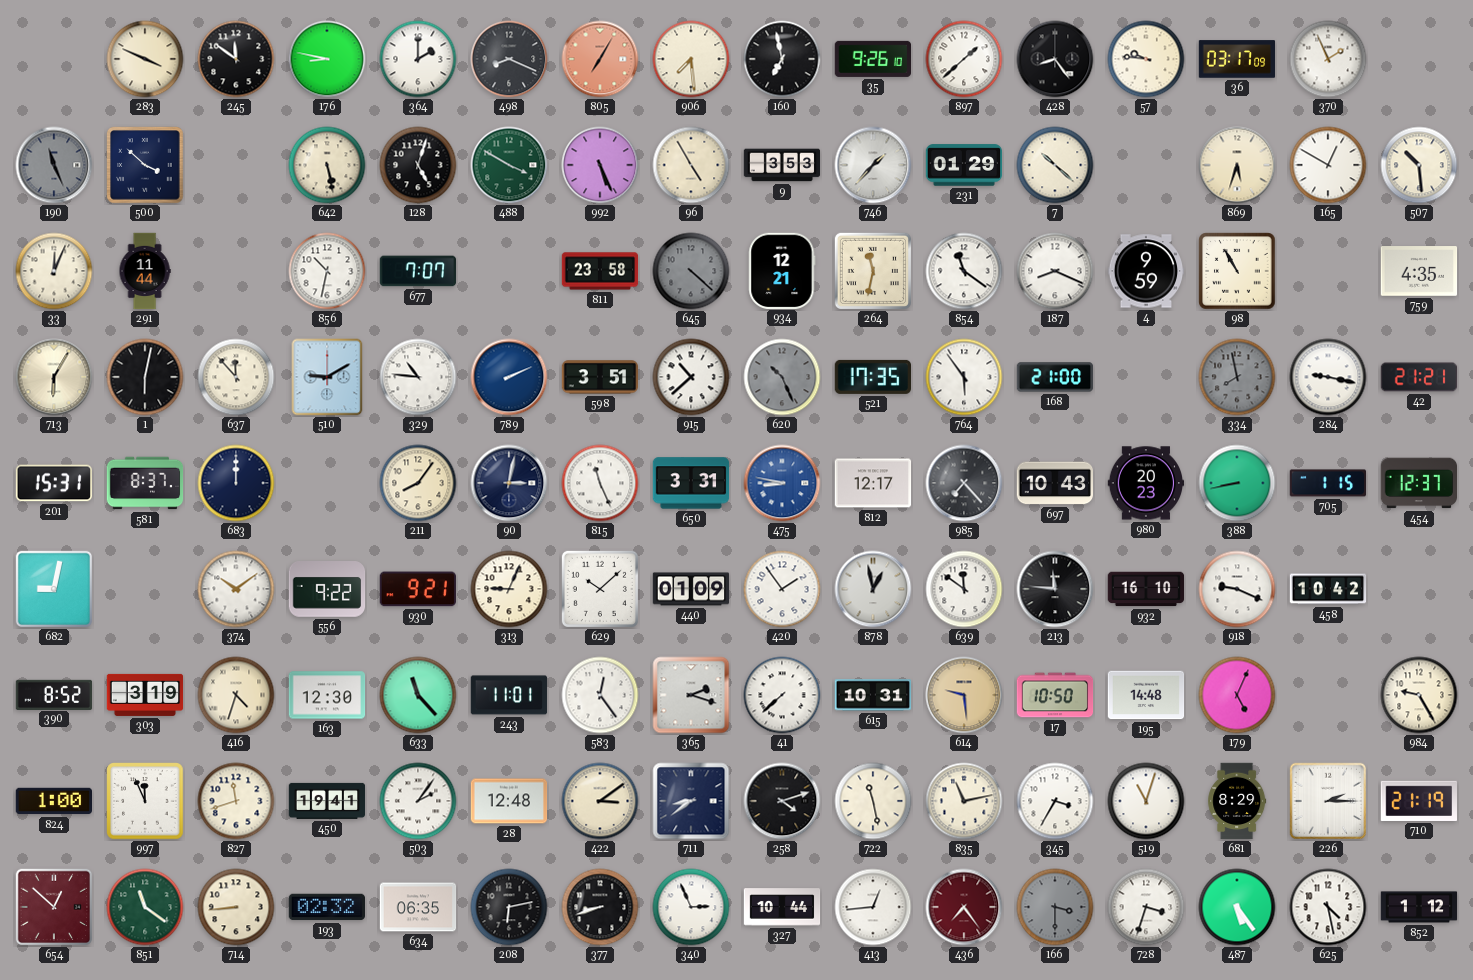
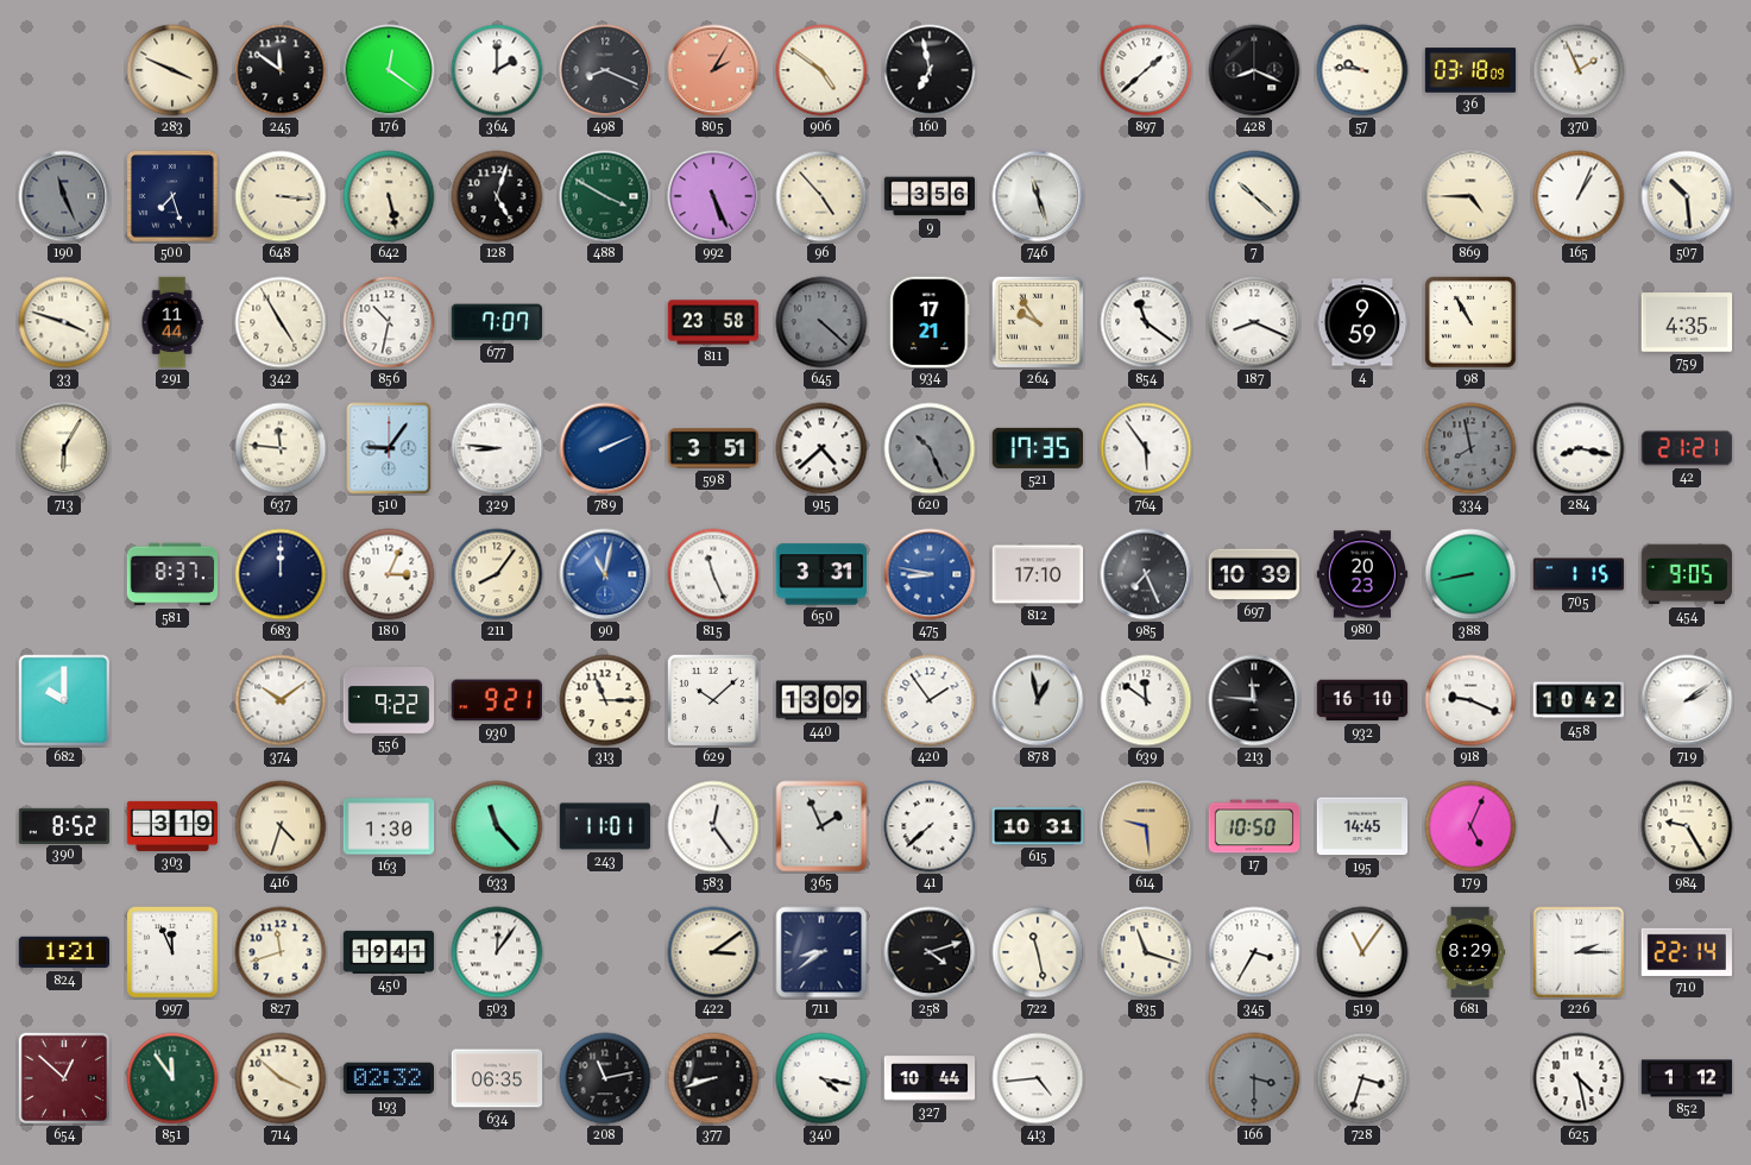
176: 8:47 -> 12:21 (389, 70)
805: 7:05 -> 2:05 (713, 70)
906: 7:29 -> 4:51 (821, 70)
35: 9:26 -> none (872, 59)
428: 8:24 -> 8:19 (1254, 70)
36: 03:17 -> 03:18 (1470, 70)
500: 3:52 -> 7:27 (172, 196)
648: none -> 3:16 (281, 196)
96: 4:55 -> 4:53 (821, 196)
9: 3:53 -> 3:56 (930, 196)
746: 1:37 -> 11:27 (1038, 196)
231: 01:29 -> none (964, 165)
869: 5:33 -> 4:45 (1470, 196)
165: 12:50 -> 1:04 (1579, 196)
33: 12:04 -> 3:48 (64, 322)
342: none -> 4:55 (281, 322)
934: 12:21 -> 17:21 (930, 321)
264: 11:32 -> 9:54 (1038, 322)
1: 6:02 -> none (145, 377)
637: 11:53 -> 11:46 (281, 448)
510: 9:10 -> 9:06 (389, 448)
329: 10:46 -> 8:46 (497, 448)
915: 10:38 -> 4:38 (821, 448)
168: 21:00 -> none (1055, 377)
284: 9:17 -> 8:17 (1579, 448)
201: 15:31 -> none (53, 483)
180: none -> 3:04 (389, 574)
90: 3:02 -> 11:02 (605, 574)
90 dial: navy -> blue (605, 574)
812: 12:17 -> 17:10 (1038, 574)
985: 7:23 -> 7:26 (1146, 574)
697: 10:43 -> 10:39 (1254, 574)
454: 12:37 -> 9:05 (1686, 574)
682: 9:02 -> 10:00 (64, 700)
313: 9:04 -> 11:15 (605, 700)
440: 01:09 -> 13:09 (821, 700)
719: none -> 2:09 (1687, 700)
163: 12:30 -> 1:30 (389, 826)
365: 2:18 -> 1:56 (821, 826)
195: 14:48 -> 14:45 (1362, 826)
824: 1:00 -> 1:21 (64, 952)
503: 2:06 -> 12:06 (497, 952)
28: 12:48 -> none (509, 801)
835: 11:13 -> 11:18 (1146, 952)
519: 11:03 -> 11:06 (1362, 952)
710: 21:19 -> 22:14 (1686, 952)
851: 11:21 -> 11:54 (172, 1078)
714: 8:44 -> 3:52 (281, 1078)
208: 6:13 -> 11:13 (605, 1078)
340: 2:56 -> 4:17 (821, 1078)
413: 12:44 -> 4:44 (1038, 1078)
436: 7:24 -> none (964, 907)
487: 5:24 -> none (1237, 907)
